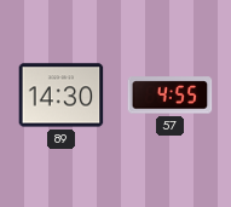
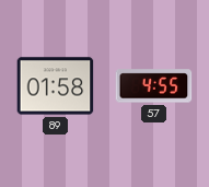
89: 14:30 -> 01:58 (56, 86)
